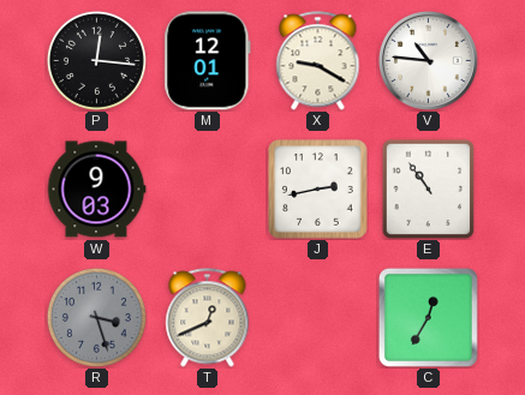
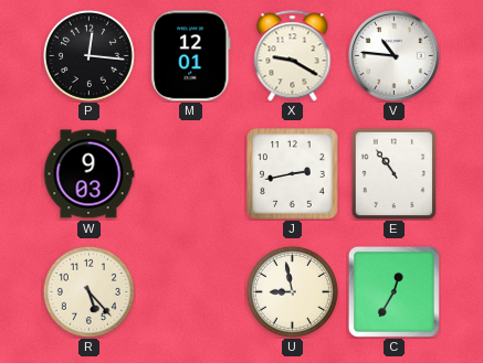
R: 3:27 -> 5:23 (88, 291)
R dial: grey -> cream (88, 291)
T: 12:41 -> none (208, 318)
U: none -> 8:58 (292, 291)
